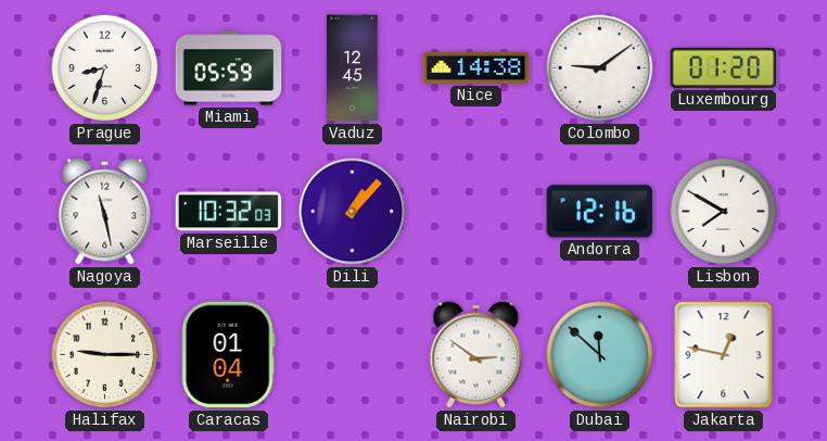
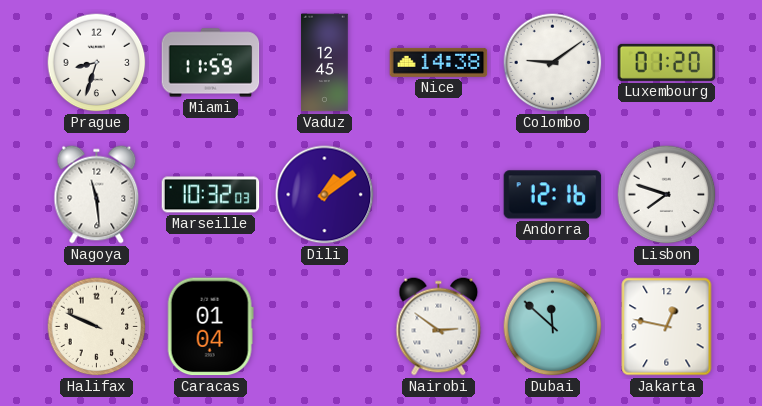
Miami: 05:59 -> 11:59 (211, 63)
Nagoya: 11:28 -> 11:29 (97, 195)
Dili: 1:07 -> 1:09 (325, 195)
Lisbon: 7:50 -> 7:48 (667, 195)
Halifax: 9:15 -> 9:49 (97, 327)
